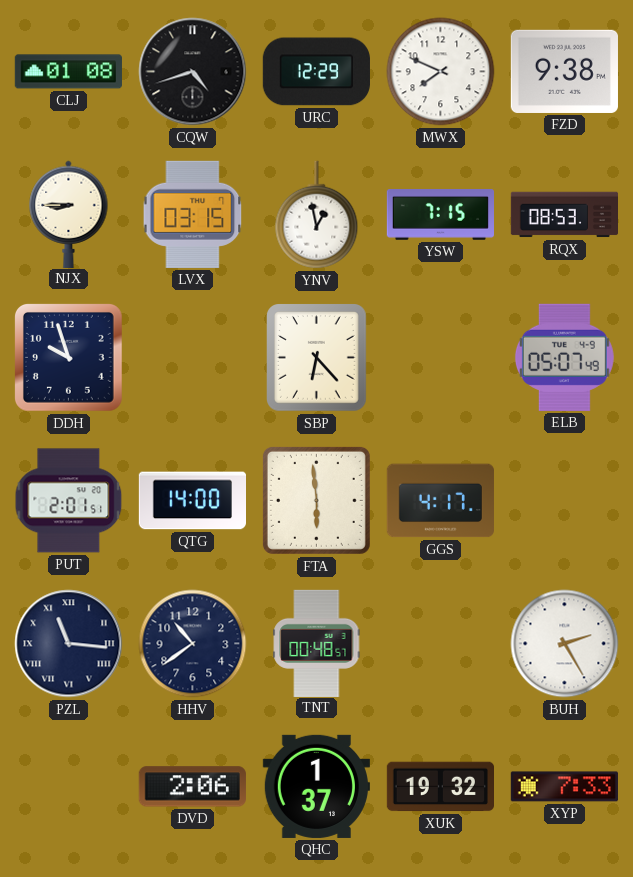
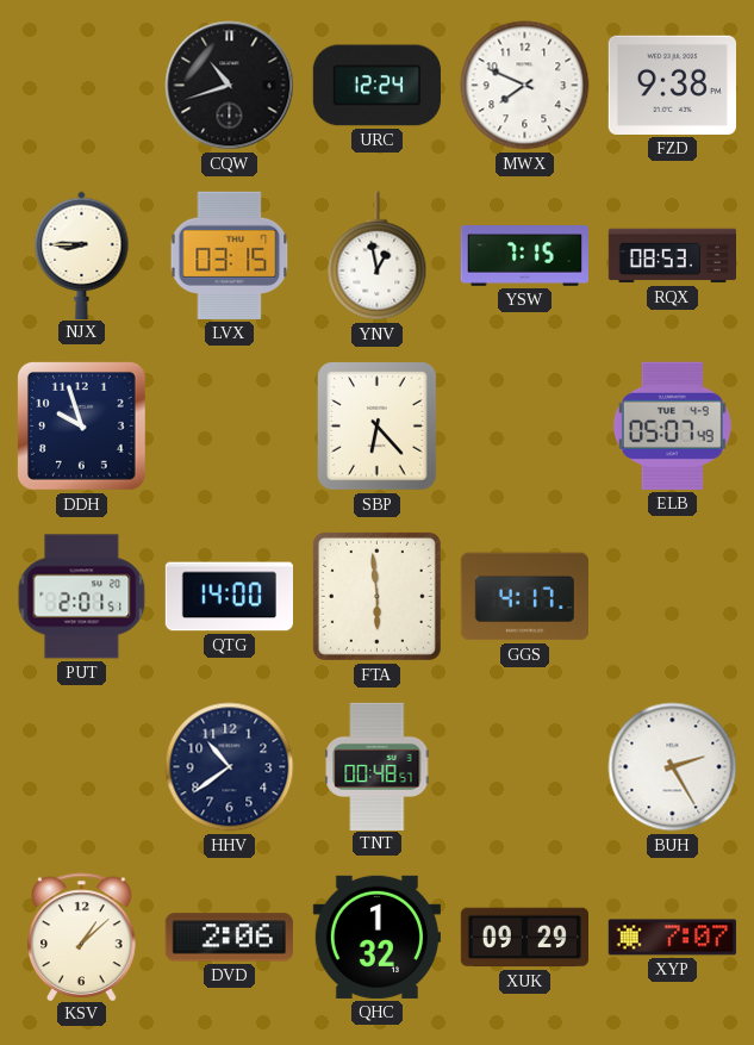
CLJ: 01:08 -> none (68, 72)
CQW: 4:42 -> 10:42 (230, 86)
URC: 12:29 -> 12:24 (376, 86)
PZL: 11:16 -> none (69, 644)
KSV: none -> 1:08 (82, 937)
QHC: 1:37 -> 1:32 (376, 937)
XUK: 19:32 -> 09:29 (524, 938)
XYP: 7:33 -> 7:07 (672, 938)
